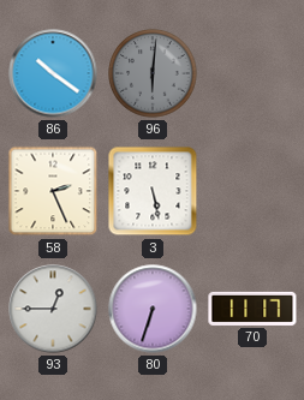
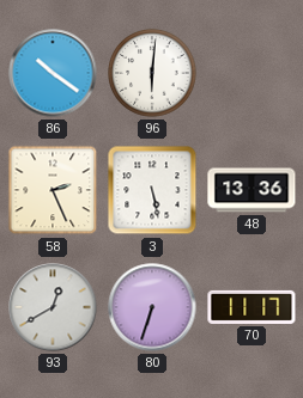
96 dial: grey -> white (152, 73)
48: none -> 13:36 (252, 190)
93: 12:45 -> 12:40 (53, 307)
